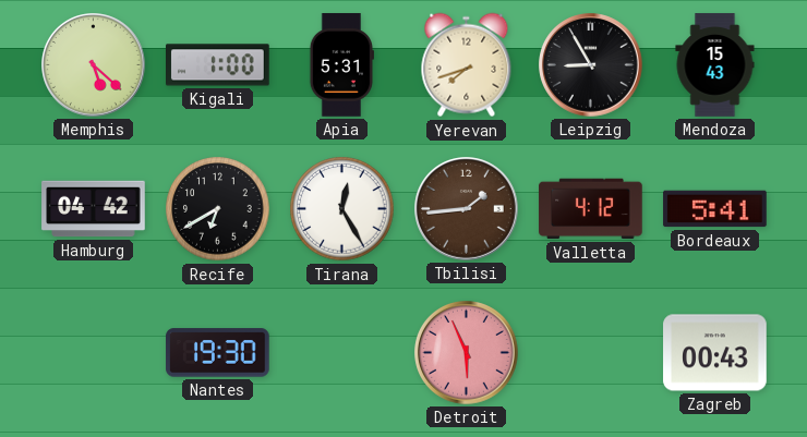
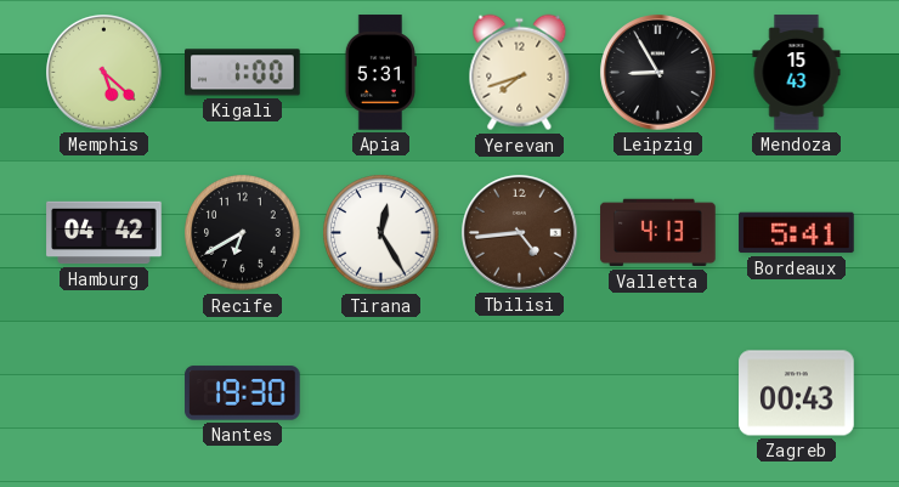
Tbilisi: 1:44 -> 4:44 (520, 233)
Valletta: 4:12 -> 4:13 (658, 233)
Detroit: 5:56 -> none (467, 353)
